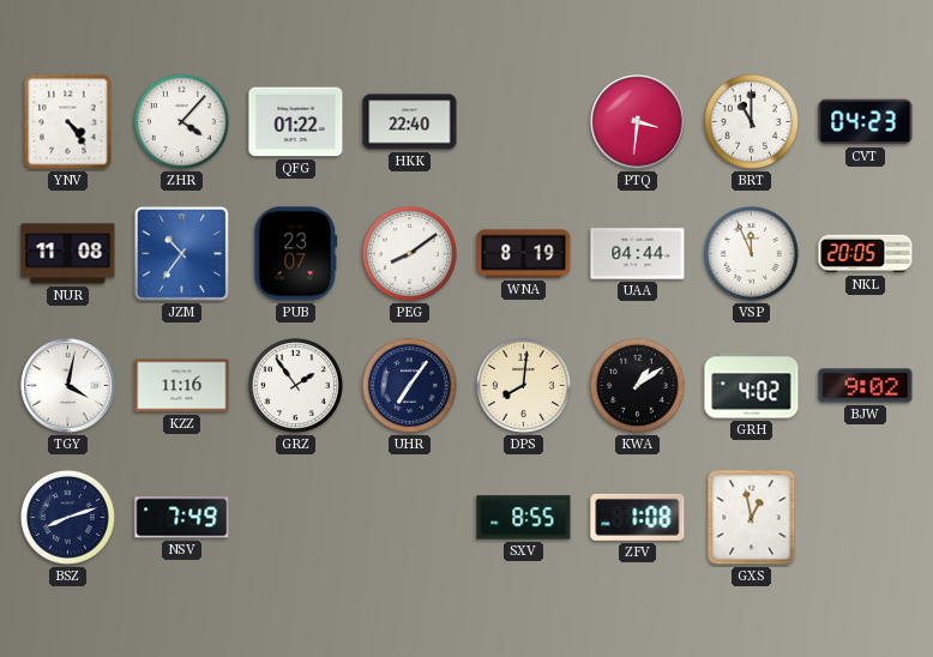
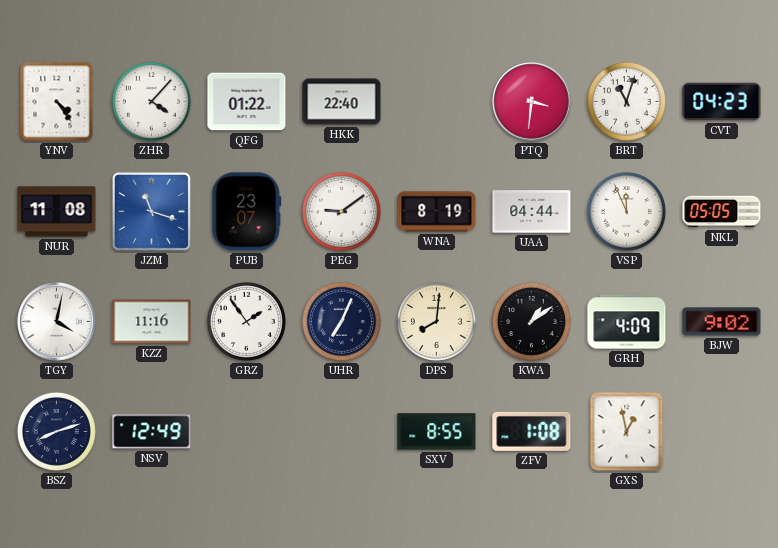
BRT: 11:00 -> 11:03 (626, 101)
JZM: 10:36 -> 11:18 (151, 211)
PEG: 8:09 -> 9:09 (341, 211)
NKL: 20:05 -> 05:05 (722, 212)
UHR: 7:06 -> 7:04 (341, 321)
GRH: 4:02 -> 4:09 (627, 322)
NSV: 7:49 -> 12:49 (152, 432)
